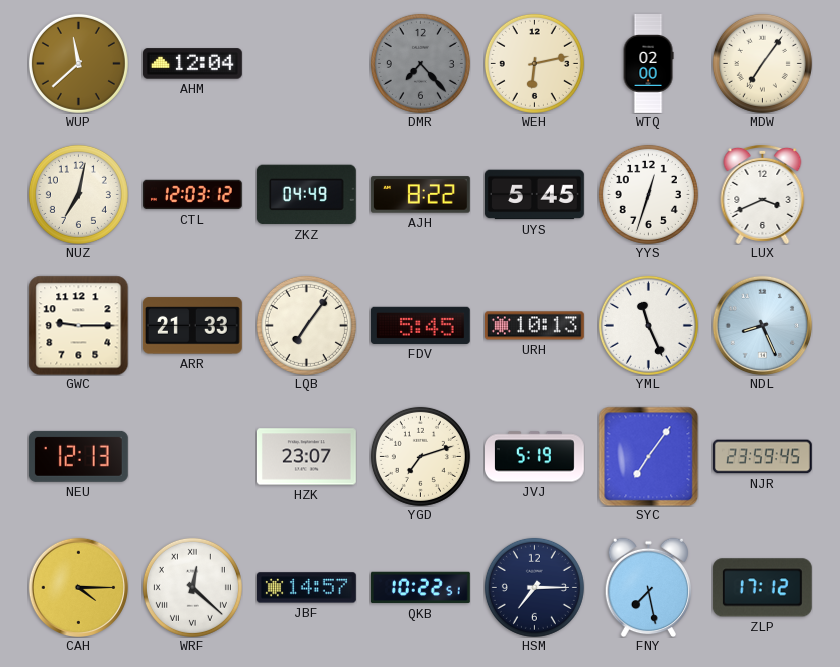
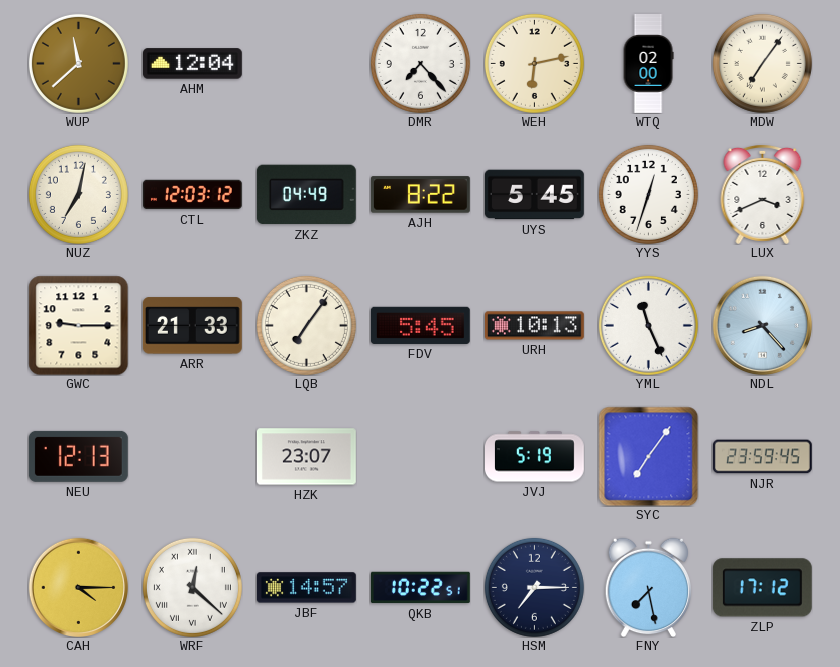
DMR dial: grey -> white (420, 63)
NDL: 8:26 -> 8:23 (762, 325)
YGD: 7:12 -> none (420, 456)
